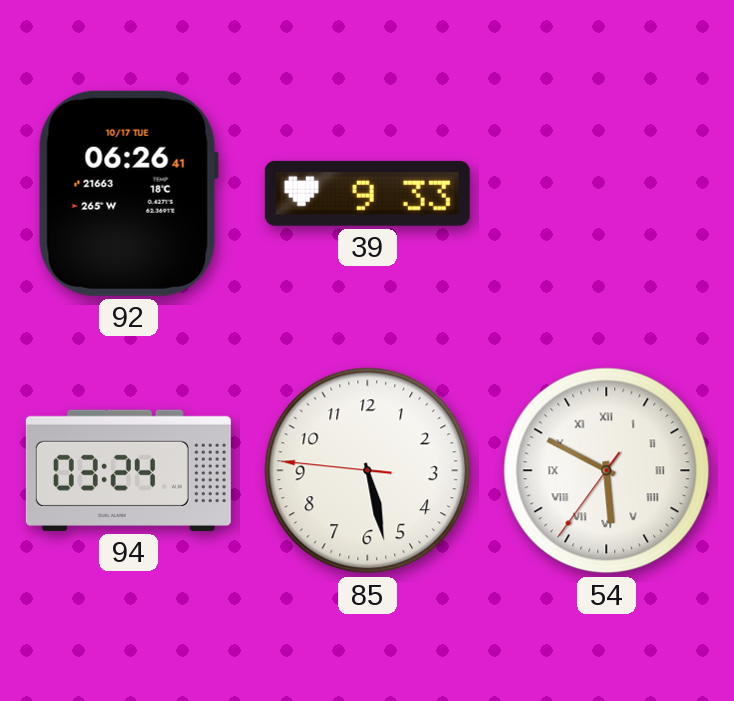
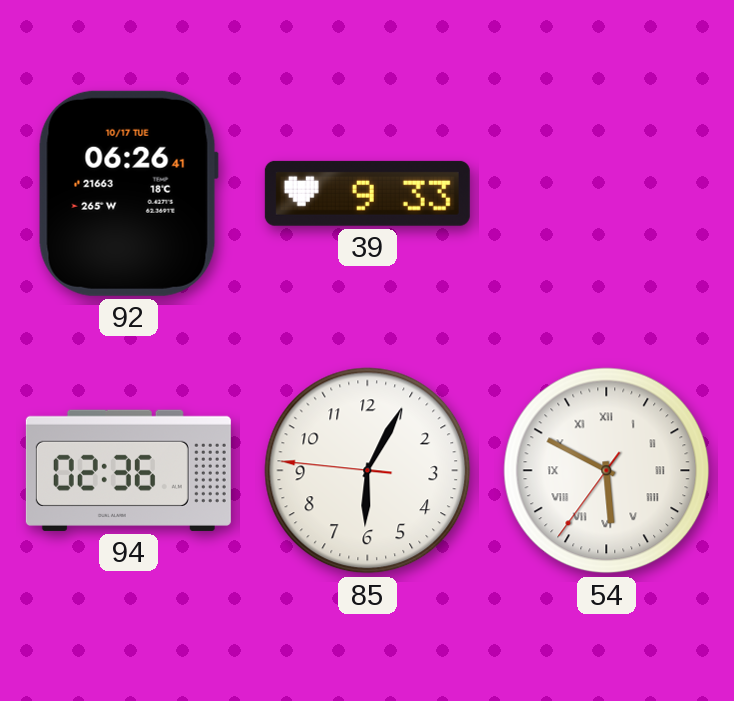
94: 03:24 -> 02:36 (128, 470)
85: 5:27 -> 6:04 (368, 471)
